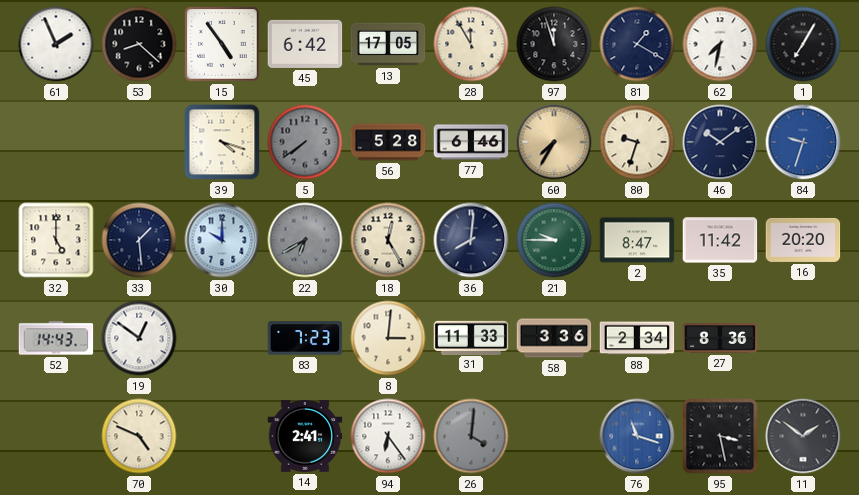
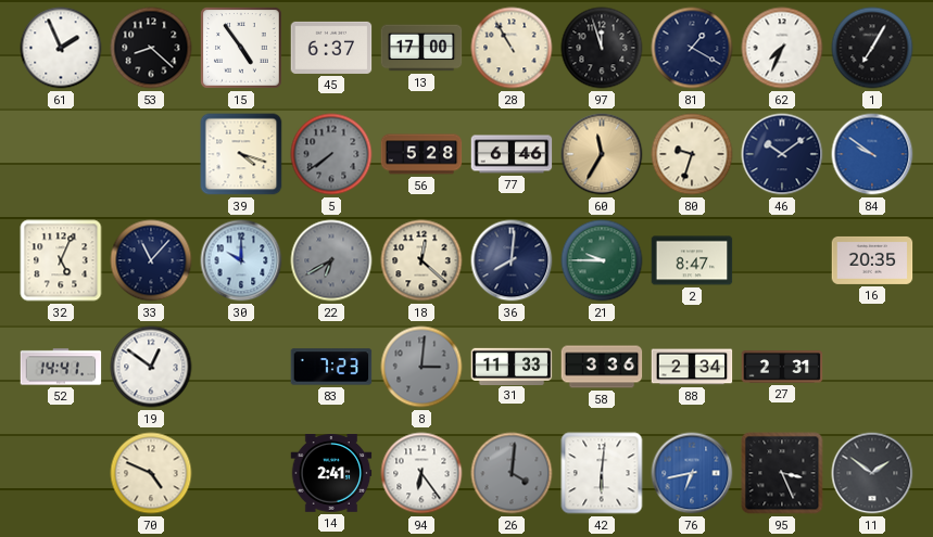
45: 6:42 -> 6:37 (331, 48)
13: 17:05 -> 17:00 (421, 48)
28: 11:55 -> 10:55 (512, 48)
62: 7:32 -> 7:34 (782, 48)
60: 7:35 -> 11:35 (602, 154)
84: 9:33 -> 9:51 (872, 154)
32: 5:00 -> 5:04 (61, 260)
33: 1:29 -> 11:07 (151, 260)
18: 12:25 -> 12:22 (421, 260)
35: 11:42 -> none (720, 240)
16: 20:20 -> 20:35 (872, 260)
52: 14:43 -> 14:41 (61, 367)
8 dial: cream -> grey (421, 367)
27: 8:36 -> 2:31 (782, 367)
42: none -> 6:01 (602, 473)
76: 11:18 -> 6:43 (692, 473)
95: 3:28 -> 3:26 (782, 473)
